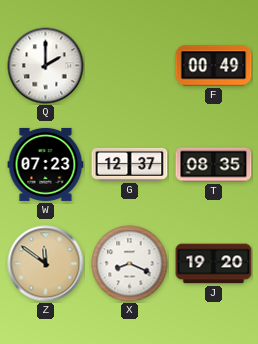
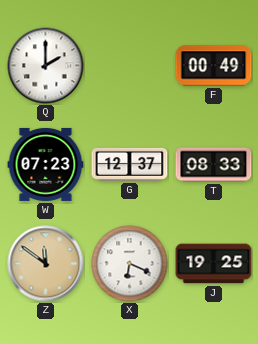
T: 08:35 -> 08:33 (214, 165)
X: 8:19 -> 6:19 (130, 264)
J: 19:20 -> 19:25 (214, 264)
